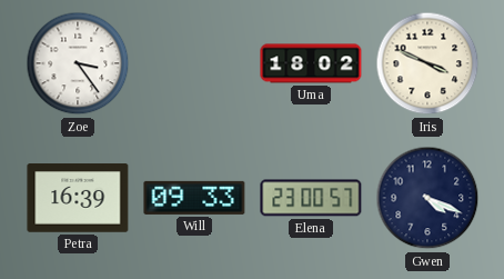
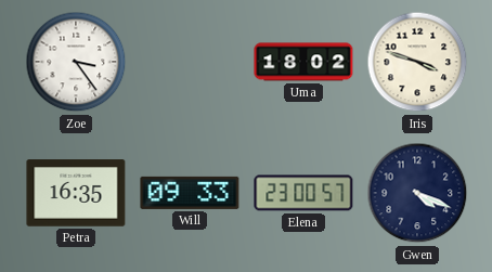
Iris: 3:49 -> 3:48 (417, 62)
Petra: 16:39 -> 16:35 (76, 193)
